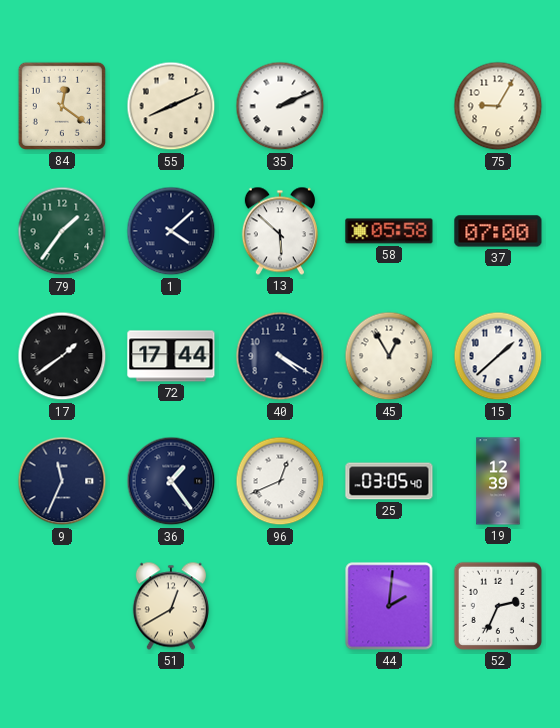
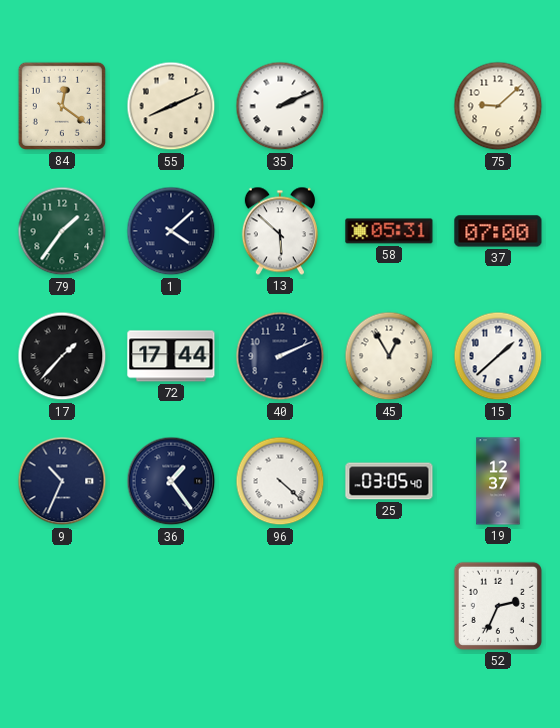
75: 9:05 -> 9:08 (498, 106)
58: 05:58 -> 05:31 (389, 231)
17: 1:39 -> 1:37 (62, 356)
40: 4:20 -> 2:11 (280, 356)
9: 11:34 -> 10:34 (62, 481)
96: 12:41 -> 4:22 (280, 481)
19: 12:39 -> 12:37 (498, 481)
51: 12:40 -> none (171, 606)
44: 2:01 -> none (389, 606)
